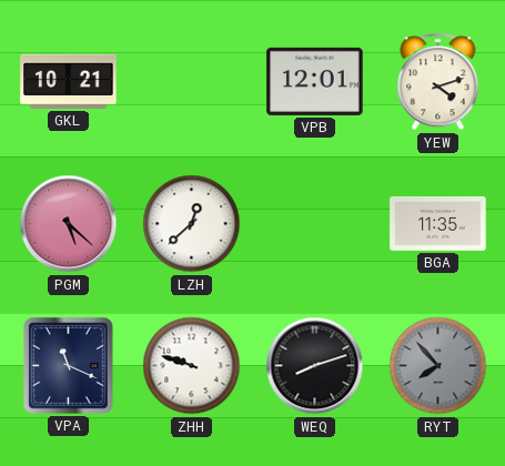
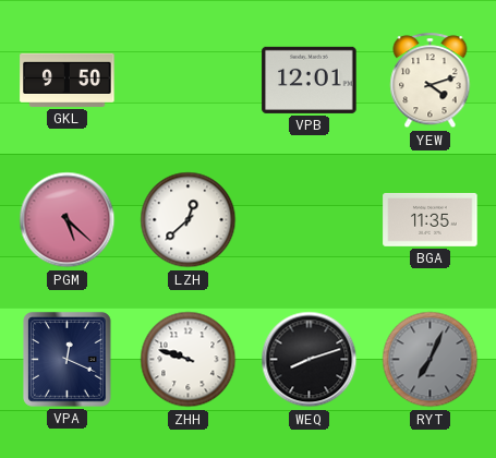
GKL: 10:21 -> 9:50 (68, 80)
VPA: 11:19 -> 12:19 (68, 360)
RYT: 7:53 -> 7:04 (431, 360)
